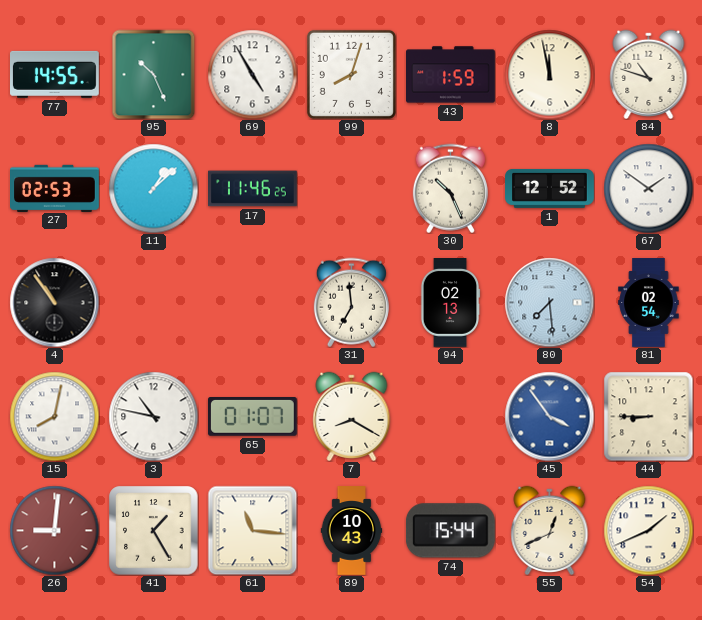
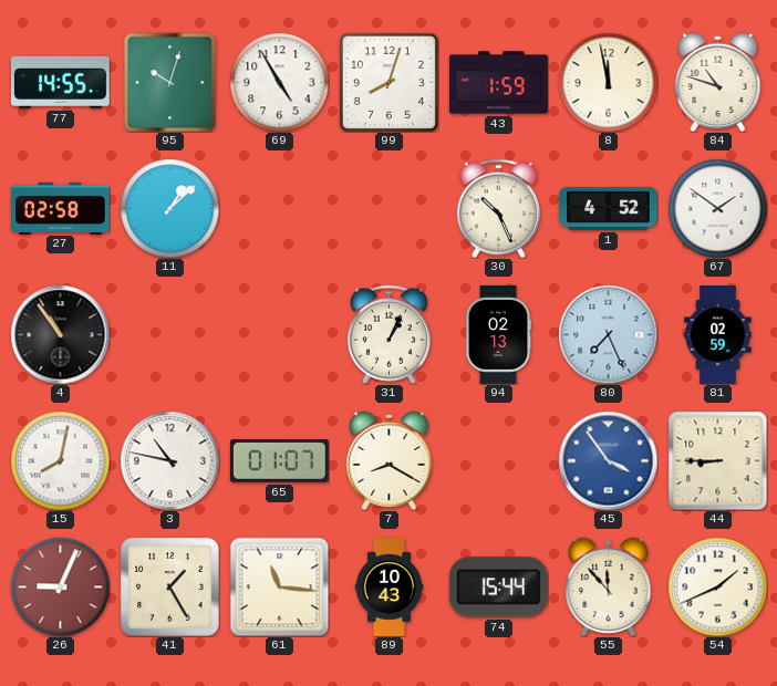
95: 10:26 -> 10:03 (170, 82)
27: 02:53 -> 02:58 (61, 208)
17: 11:46 -> none (253, 189)
1: 12:52 -> 4:52 (609, 208)
31: 6:59 -> 1:04 (388, 334)
80: 7:29 -> 7:26 (608, 334)
81: 02:54 -> 02:59 (718, 335)
26: 9:01 -> 9:04 (60, 586)
55: 12:41 -> 11:53 (609, 586)
